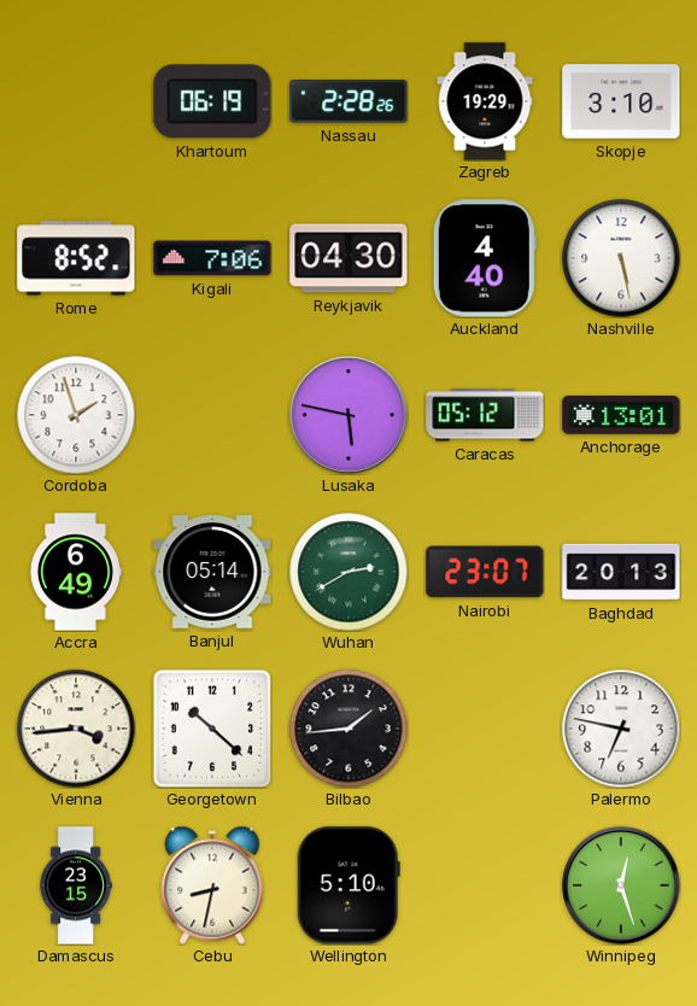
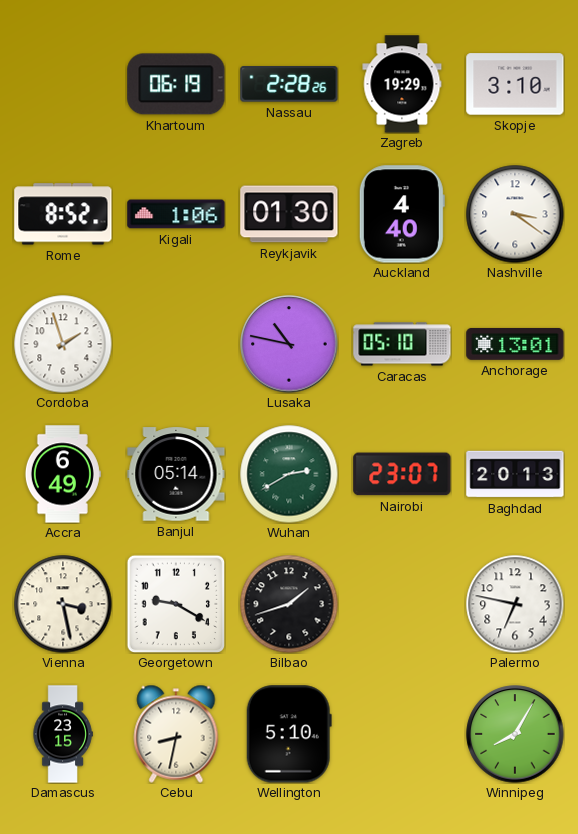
Kigali: 7:06 -> 1:06 (176, 214)
Reykjavik: 04:30 -> 01:30 (289, 214)
Nashville: 5:28 -> 3:21 (515, 214)
Lusaka: 5:47 -> 10:47 (289, 344)
Caracas: 05:12 -> 05:10 (402, 344)
Vienna: 3:44 -> 3:28 (63, 604)
Georgetown: 10:22 -> 9:20 (176, 604)
Bilbao: 1:44 -> 1:42 (289, 604)
Winnipeg: 12:27 -> 8:05 (515, 734)
